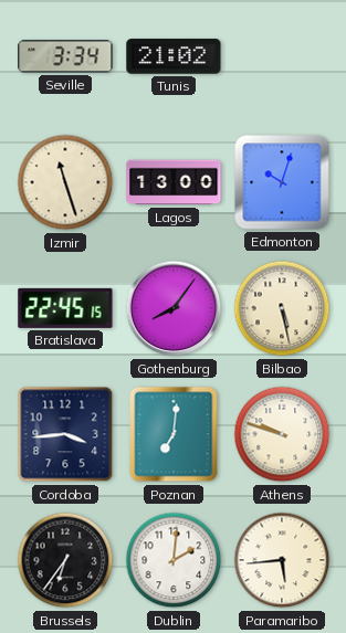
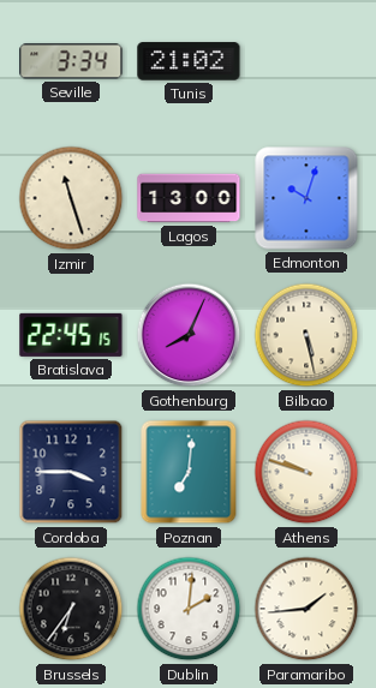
Gothenburg: 8:06 -> 8:04 (189, 335)
Cordoba: 3:44 -> 3:45 (71, 472)
Paramaribo: 5:44 -> 1:44 (306, 609)
